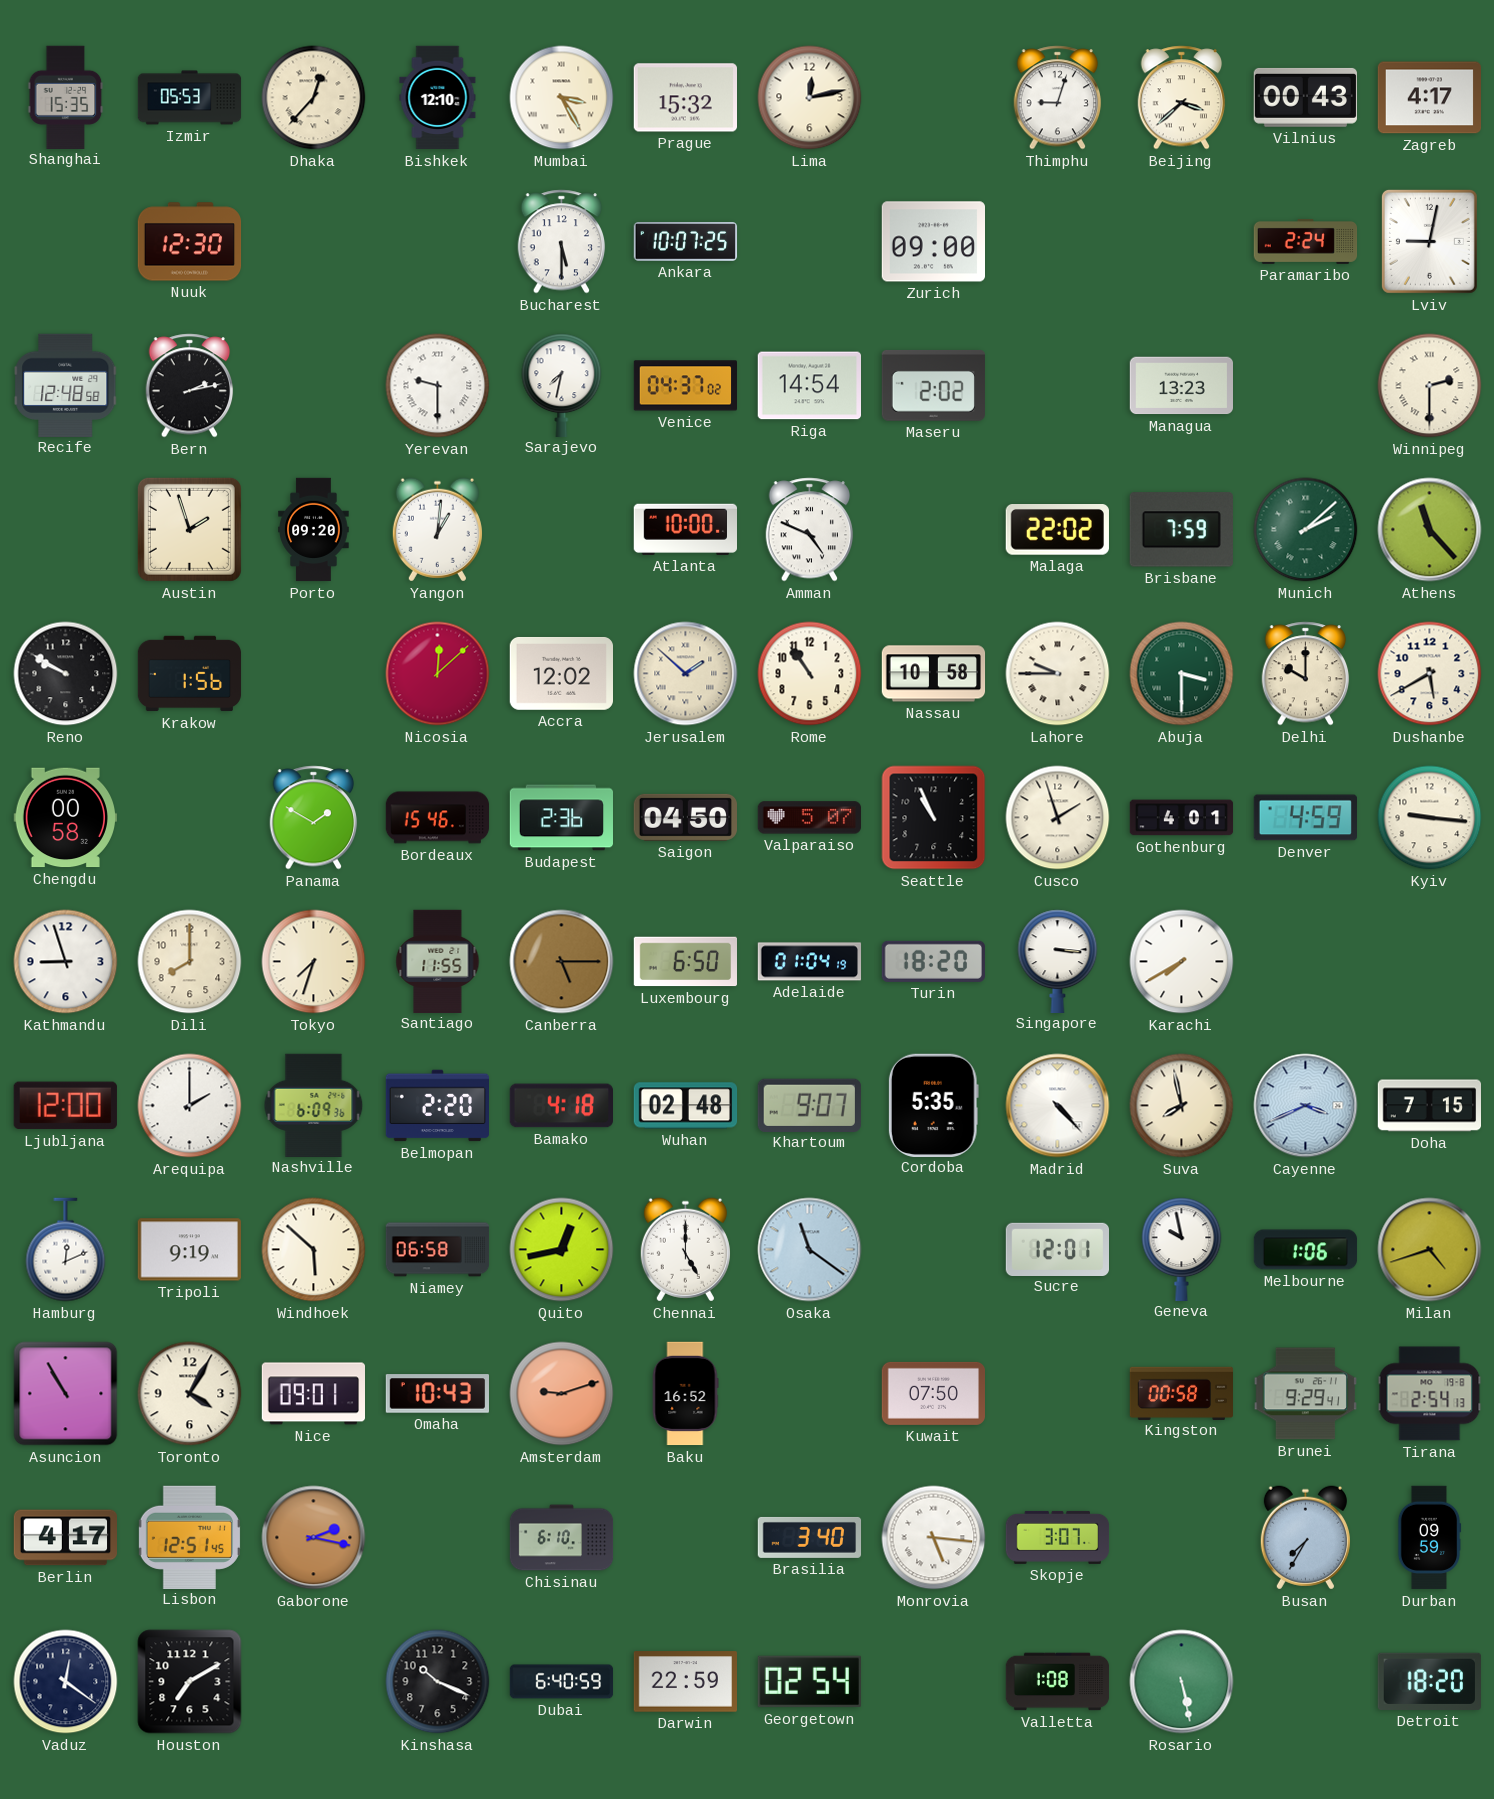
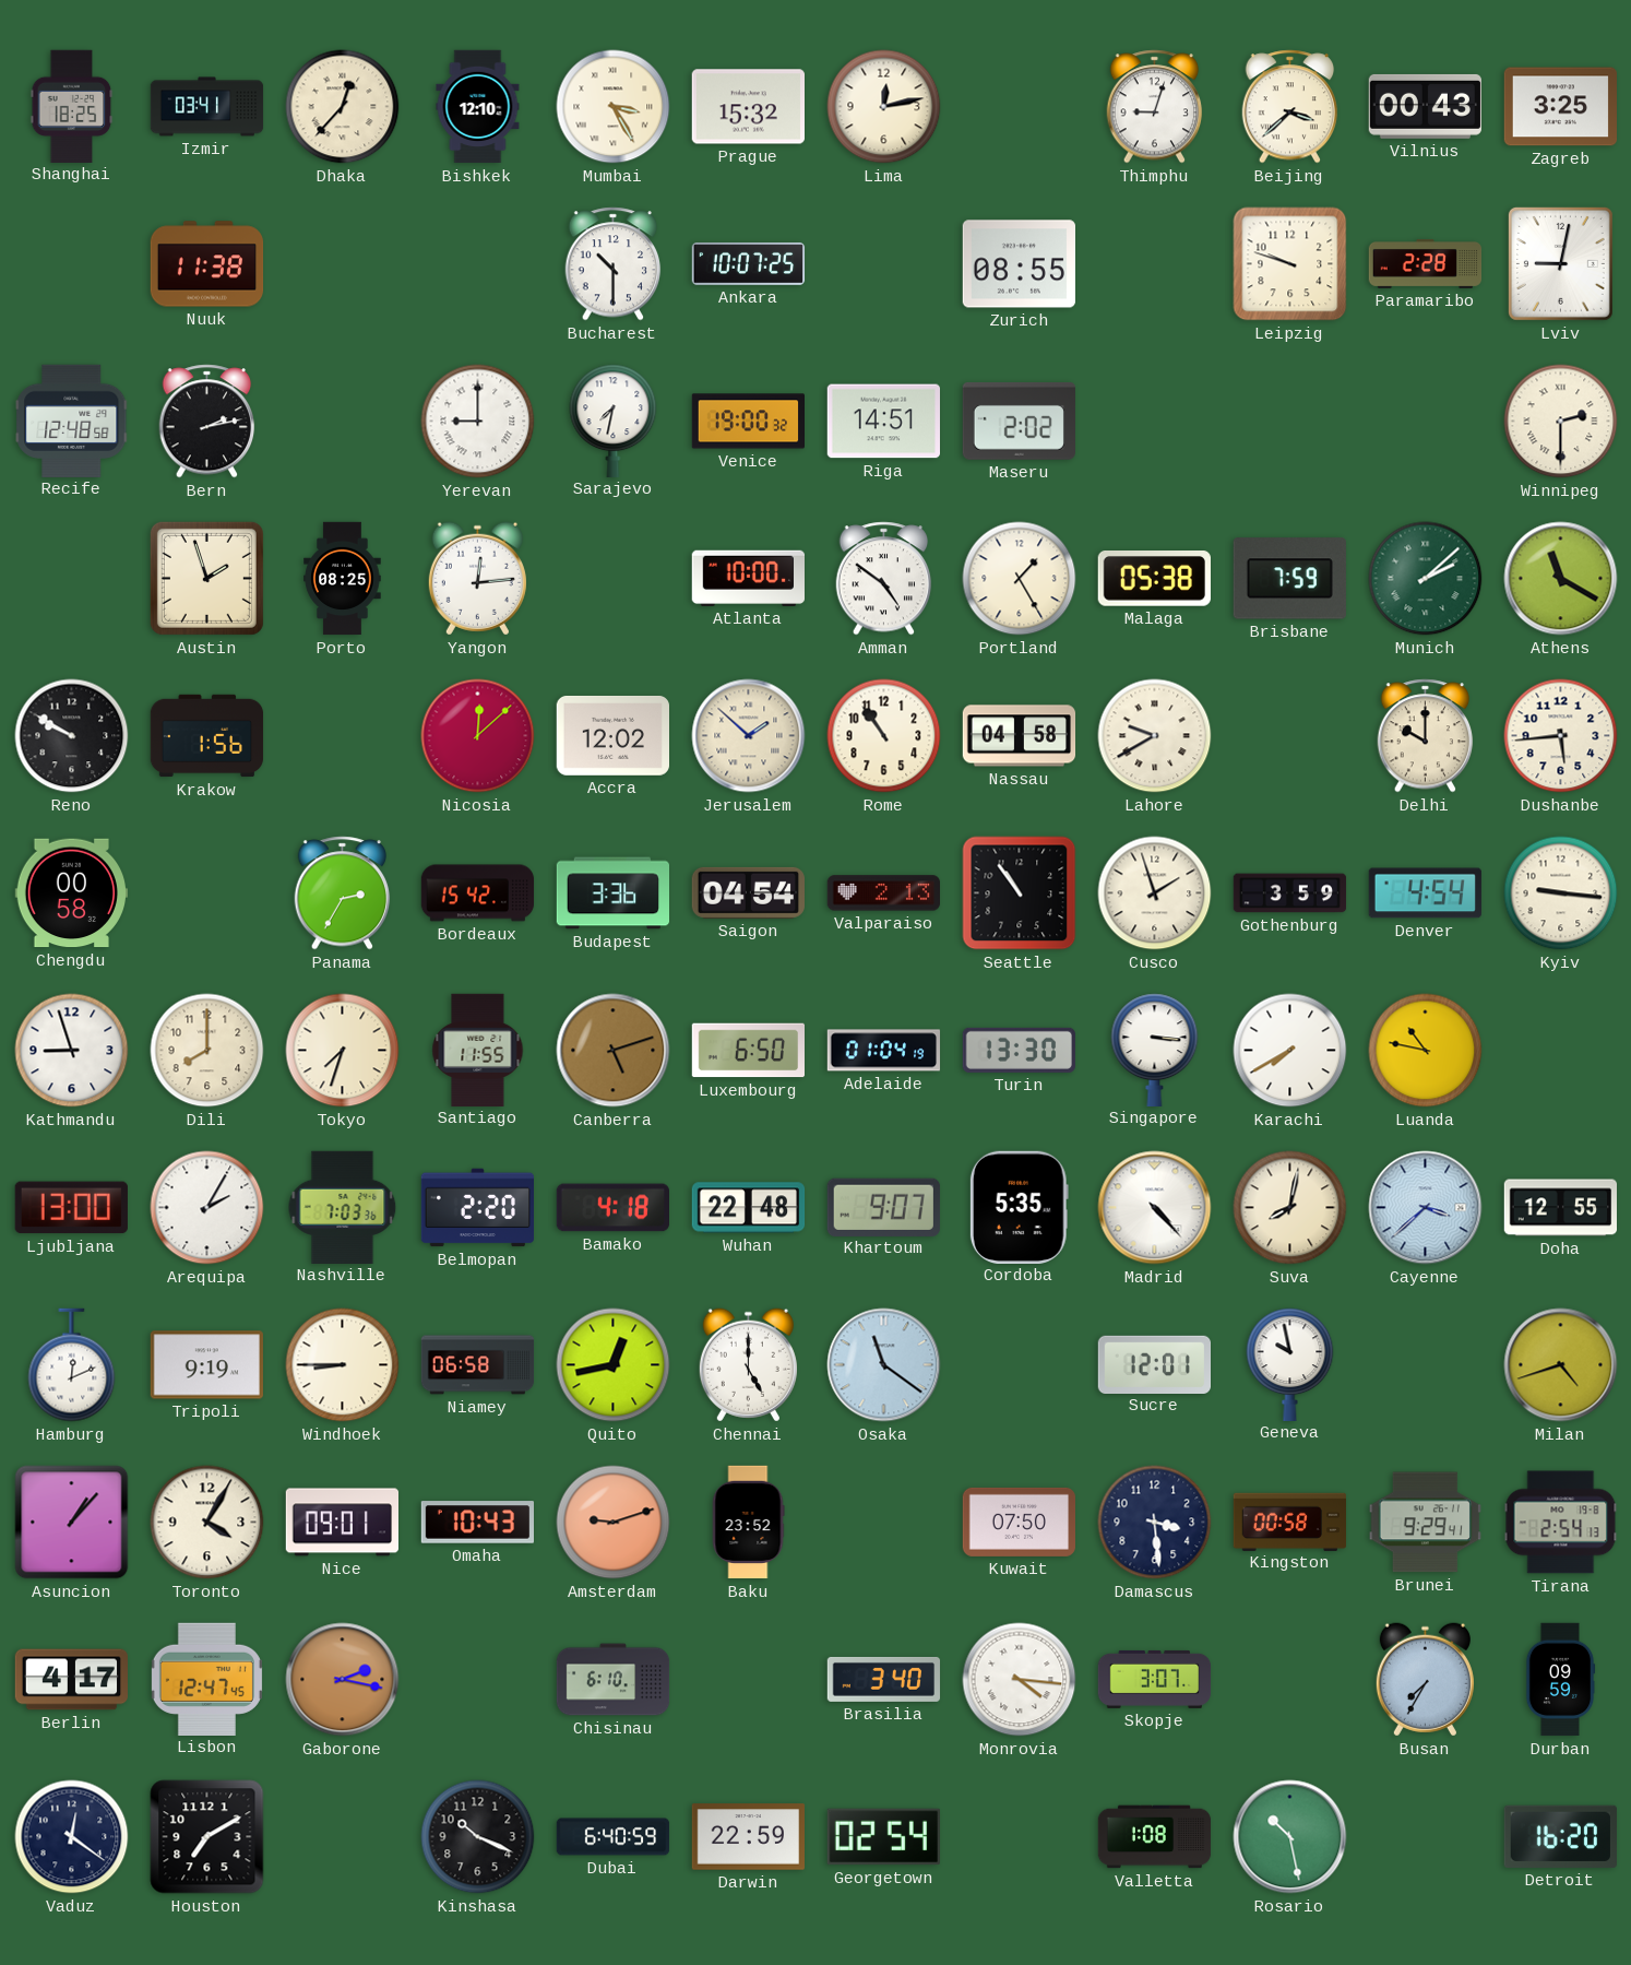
Shanghai: 15:35 -> 18:25 (72, 106)
Izmir: 05:53 -> 03:41 (207, 107)
Zagreb: 4:17 -> 3:25 (1560, 107)
Nuuk: 12:30 -> 11:38 (207, 264)
Bucharest: 5:30 -> 10:30 (614, 264)
Zurich: 09:00 -> 08:55 (1019, 264)
Leipzig: none -> 9:48 (1290, 264)
Paramaribo: 2:24 -> 2:28 (1426, 263)
Yerevan: 9:30 -> 9:00 (478, 422)
Venice: 04:37 -> 19:00 (748, 422)
Riga: 14:54 -> 14:51 (883, 422)
Managua: 13:23 -> none (1181, 386)
Porto: 09:20 -> 08:25 (343, 579)
Yangon: 1:01 -> 12:14 (477, 579)
Amman: 4:49 -> 4:51 (884, 579)
Portland: none -> 1:25 (1020, 579)
Malaga: 22:02 -> 05:38 (1154, 579)
Athens: 11:23 -> 11:20 (1561, 579)
Nassau: 10:58 -> 04:58 (1020, 736)
Lahore: 9:45 -> 9:40 (1155, 736)
Abuja: 3:30 -> none (1182, 674)
Dushanbe: 5:40 -> 5:44 (1561, 736)
Panama: 1:50 -> 2:35 (343, 893)
Bordeaux: 15:46 -> 15:42 (478, 893)
Budapest: 2:36 -> 3:36 (612, 893)
Saigon: 04:50 -> 04:54 (748, 892)
Valparaiso: 5:07 -> 2:13 (883, 893)
Seattle: 10:56 -> 10:54 (1020, 893)
Gothenburg: 4:01 -> 3:59 (1290, 893)
Denver: 4:59 -> 4:54 (1425, 893)
Canberra: 5:15 -> 5:12 (614, 1051)
Turin: 18:20 -> 13:30 (1019, 1050)
Luanda: none -> 10:47 (1426, 1051)
Ljubljana: 12:00 -> 13:00 (71, 1208)
Arequipa: 2:00 -> 2:05 (207, 1208)
Nashville: 6:09 -> 7:03 (343, 1207)
Wuhan: 02:48 -> 22:48 (749, 1208)
Suva: 7:58 -> 8:02 (1290, 1208)
Cayenne: 3:41 -> 3:38 (1426, 1208)
Doha: 7:15 -> 12:55 (1561, 1208)
Windhoek: 5:52 -> 8:45 (343, 1365)
Melbourne: 1:06 -> none (1306, 1250)
Asuncion: 10:55 -> 1:07 (72, 1523)
Baku: 16:52 -> 23:52 (748, 1523)
Damascus: none -> 3:29 (1155, 1523)
Lisbon: 12:51 -> 12:47 (206, 1679)
Monrovia: 5:16 -> 4:16 (1020, 1680)
Rosario: 5:28 -> 10:28 (1290, 1837)
Detroit: 18:20 -> 16:20 (1560, 1836)
